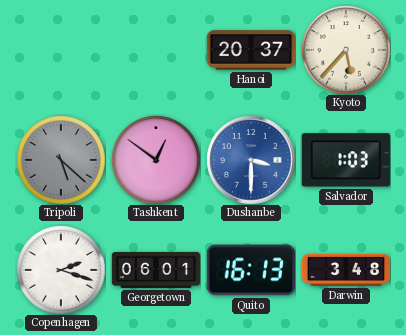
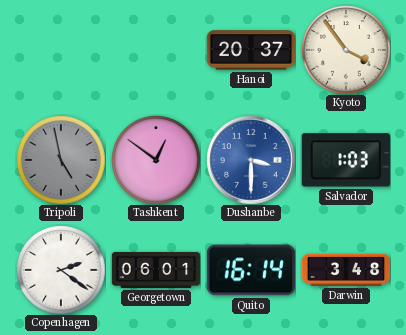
Kyoto: 5:37 -> 3:54 (346, 50)
Tripoli: 5:22 -> 4:58 (61, 160)
Copenhagen: 2:18 -> 2:21 (61, 270)
Quito: 16:13 -> 16:14 (250, 270)
